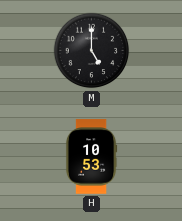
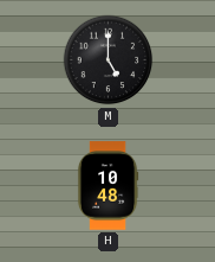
H: 10:53 -> 10:48 (107, 186)
